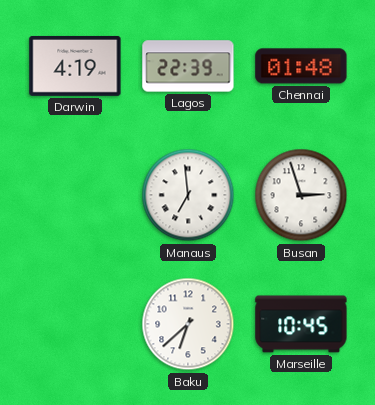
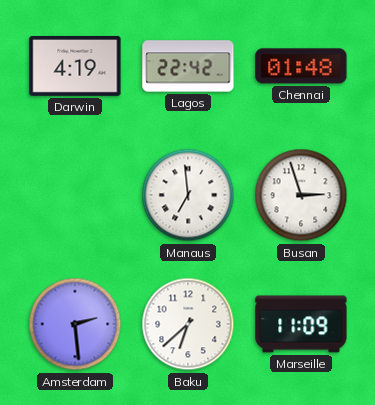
Lagos: 22:39 -> 22:42 (188, 66)
Amsterdam: none -> 2:29 (75, 324)
Marseille: 10:45 -> 11:09 (301, 324)
